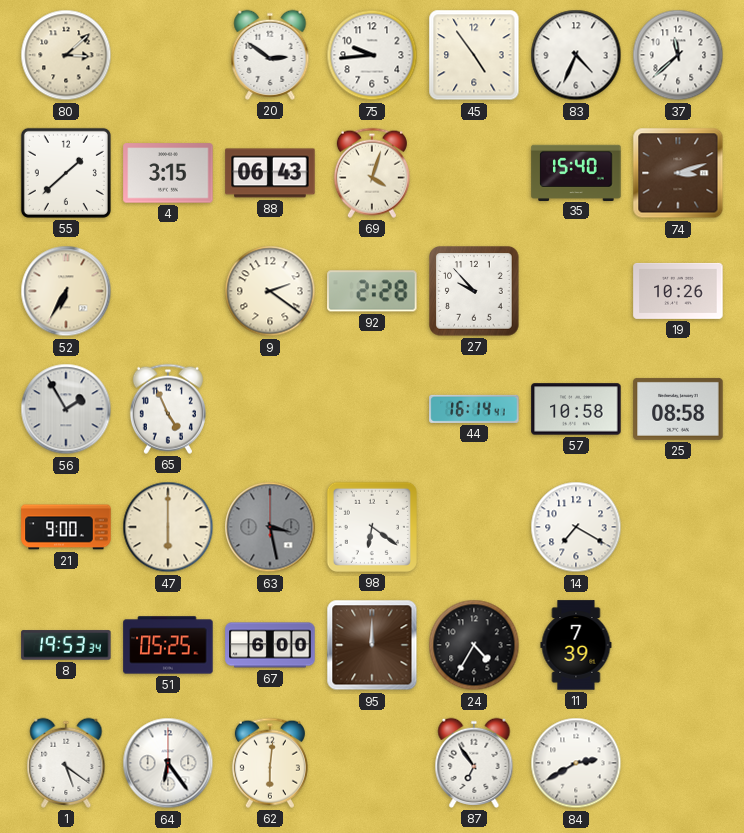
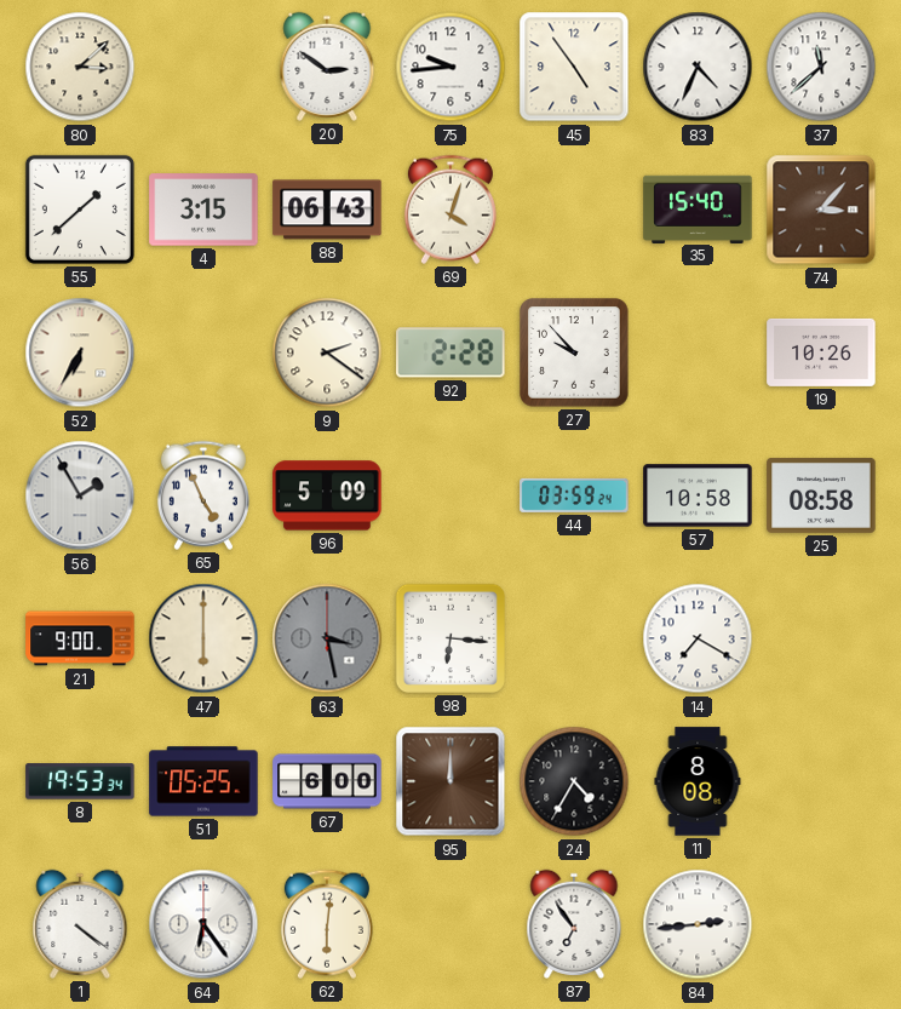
74: 3:12 -> 3:07 (821, 210)
96: none -> 5:09 (327, 495)
44: 16:14 -> 03:59 (574, 495)
98: 6:21 -> 6:16 (450, 638)
11: 7:39 -> 8:08 (698, 781)
1: 5:21 -> 4:21 (80, 924)
84: 2:40 -> 2:44 (698, 924)
